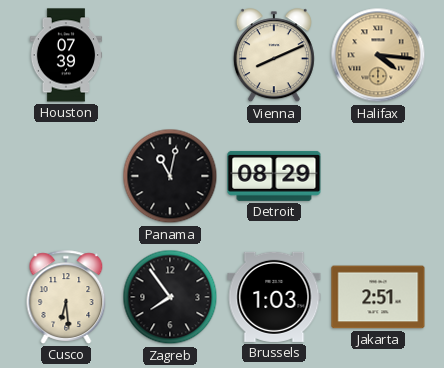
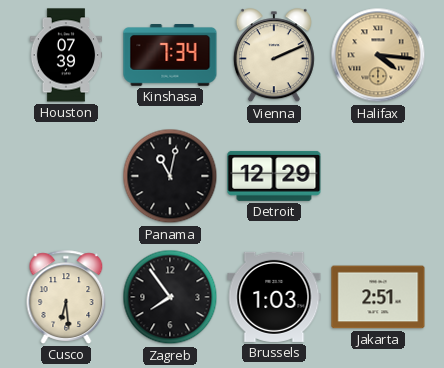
Kinshasa: none -> 7:34 (170, 56)
Vienna: 8:11 -> 2:11 (274, 56)
Detroit: 08:29 -> 12:29 (274, 176)
